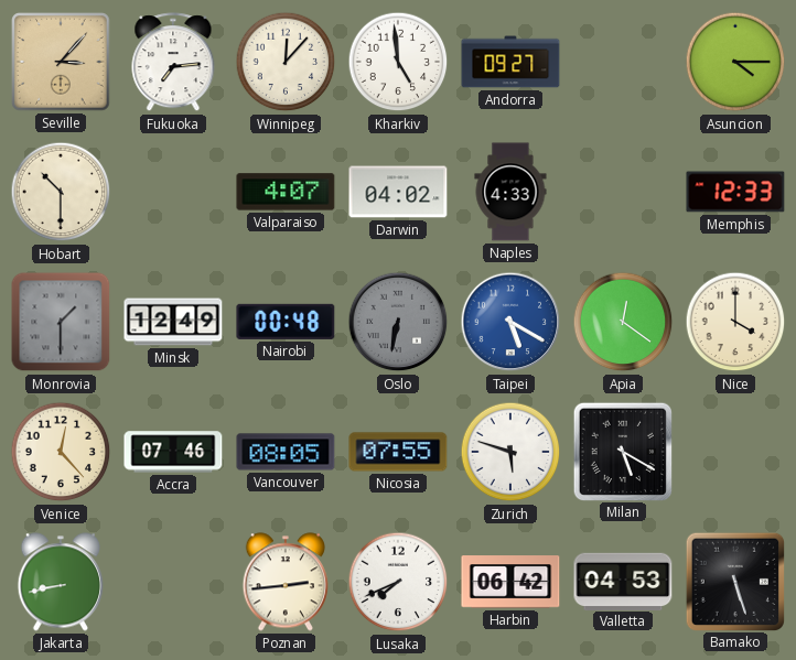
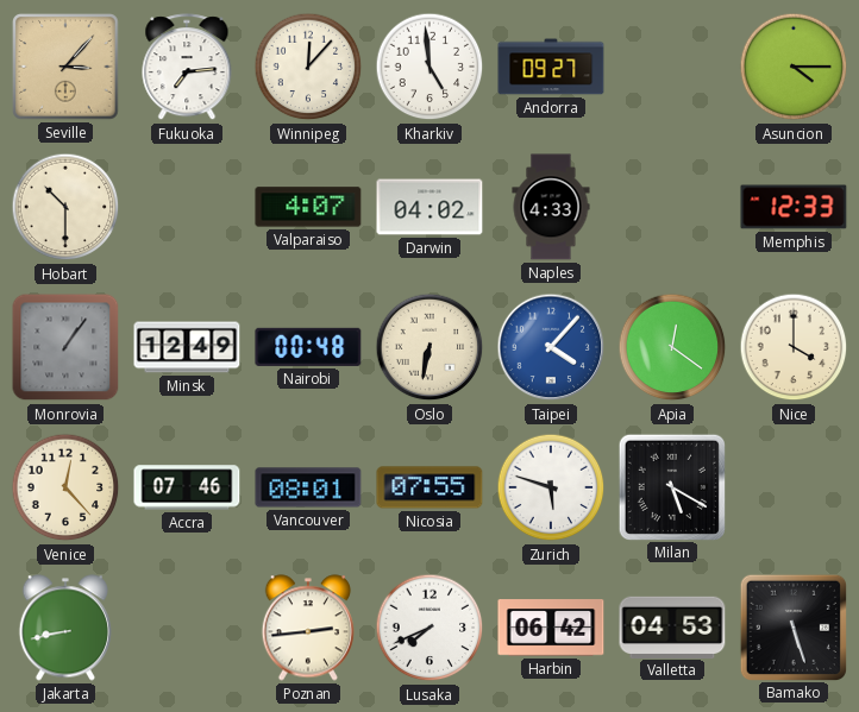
Monrovia: 1:30 -> 1:06 (65, 347)
Oslo dial: grey -> cream (429, 347)
Taipei: 5:20 -> 4:07 (551, 347)
Vancouver: 08:05 -> 08:01 (308, 487)
